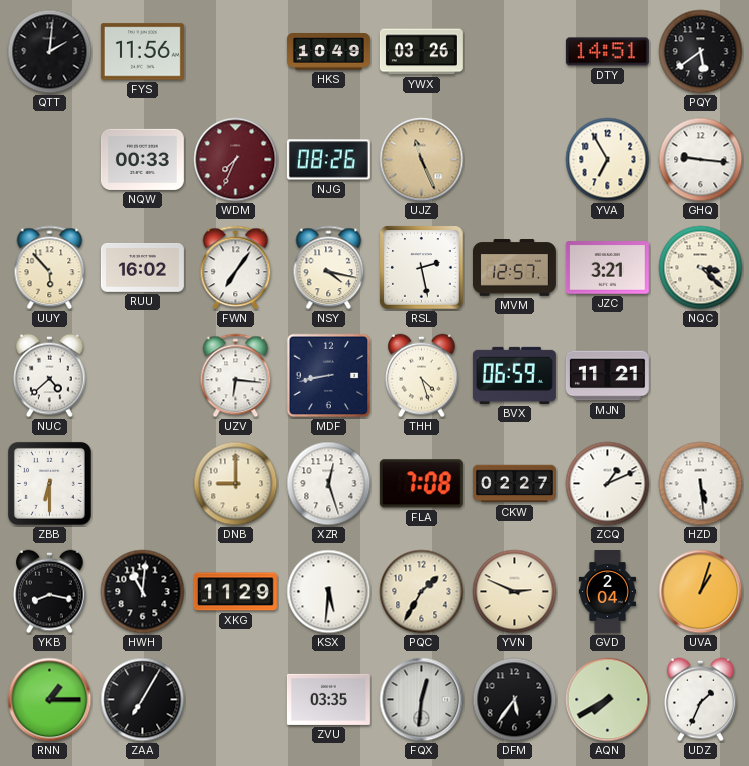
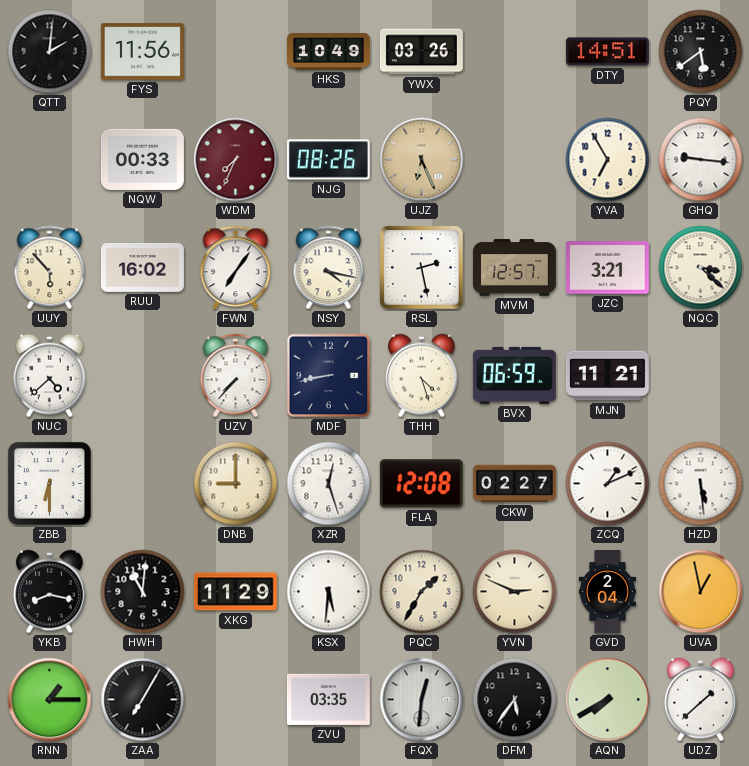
UJZ: 11:26 -> 6:26 (422, 160)
UZV: 6:16 -> 7:37 (236, 376)
FLA: 7:08 -> 12:08 (421, 484)
UVA: 1:03 -> 12:58 (701, 592)
UDZ: 1:34 -> 1:38 (701, 700)
